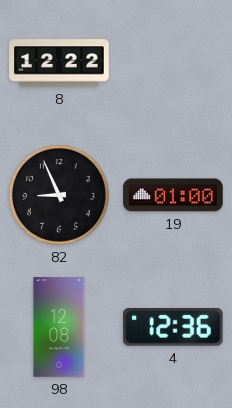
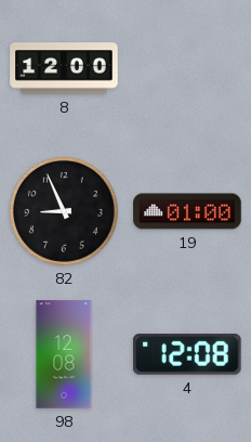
8: 12:22 -> 12:00 (64, 68)
4: 12:36 -> 12:08 (188, 354)
